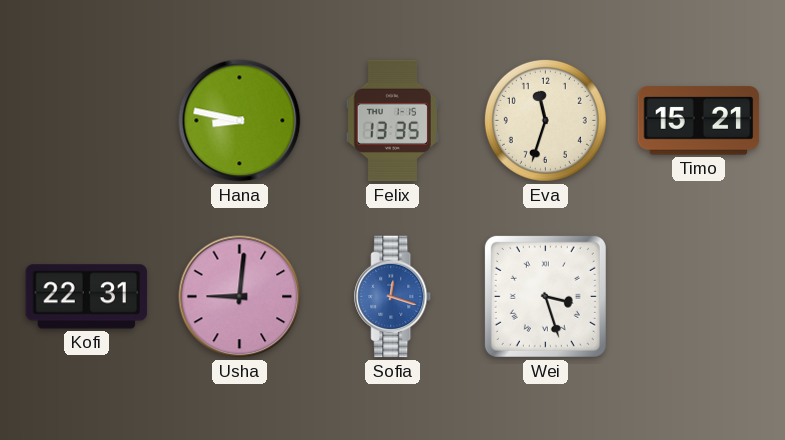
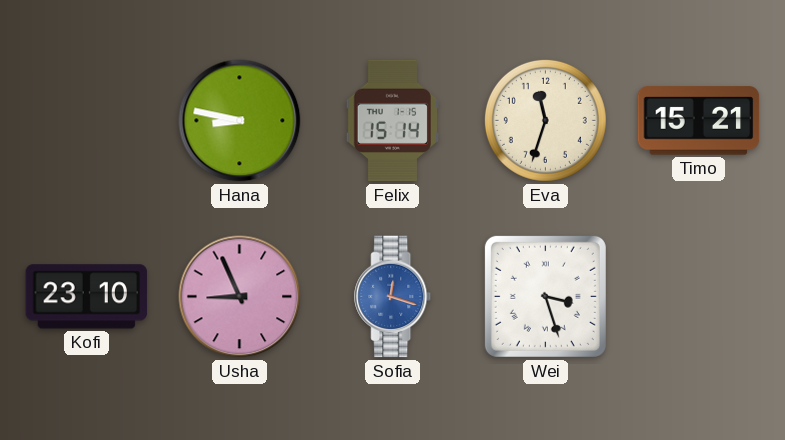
Felix: 13:35 -> 15:14 (392, 121)
Kofi: 22:31 -> 23:10 (87, 297)
Usha: 9:01 -> 8:56 (240, 297)
